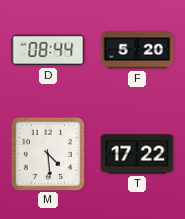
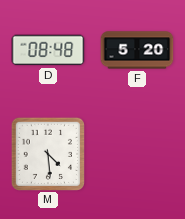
D: 08:44 -> 08:48 (48, 50)
T: 17:22 -> none (137, 154)
